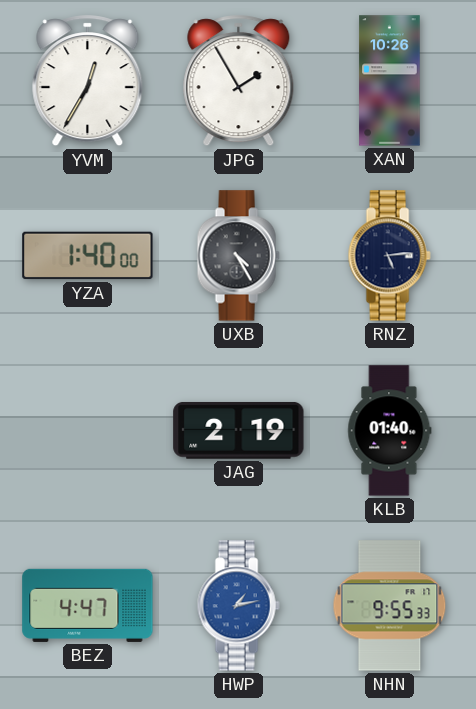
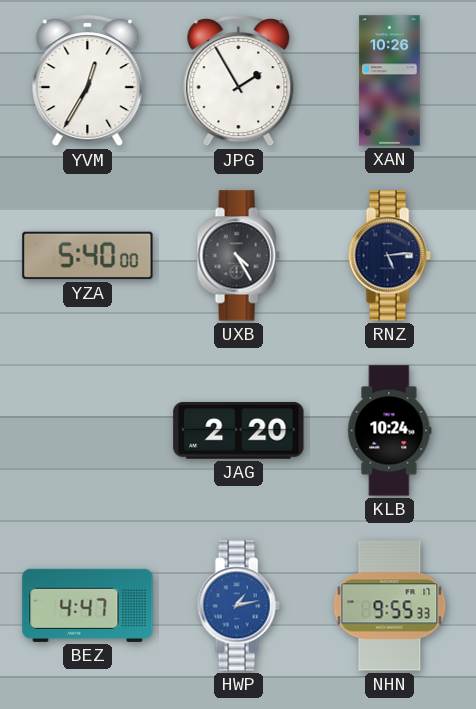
YZA: 1:40 -> 5:40 (88, 256)
JAG: 2:19 -> 2:20 (239, 430)
KLB: 01:40 -> 10:24 (390, 431)
